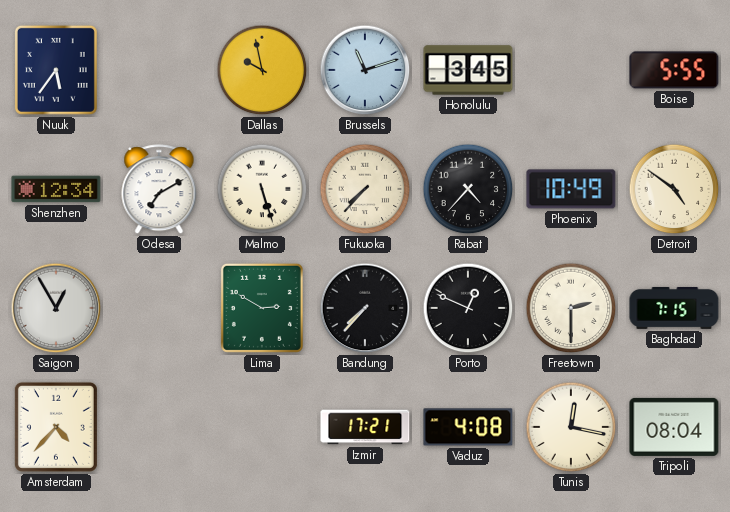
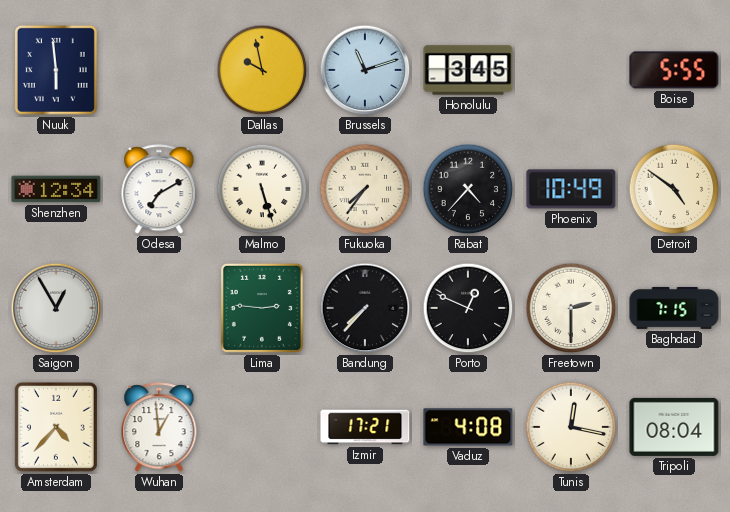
Nuuk: 5:36 -> 5:59 (56, 70)
Fukuoka: 7:37 -> 7:36 (365, 189)
Lima: 2:50 -> 2:46 (262, 308)
Wuhan: none -> 12:59 (159, 428)
